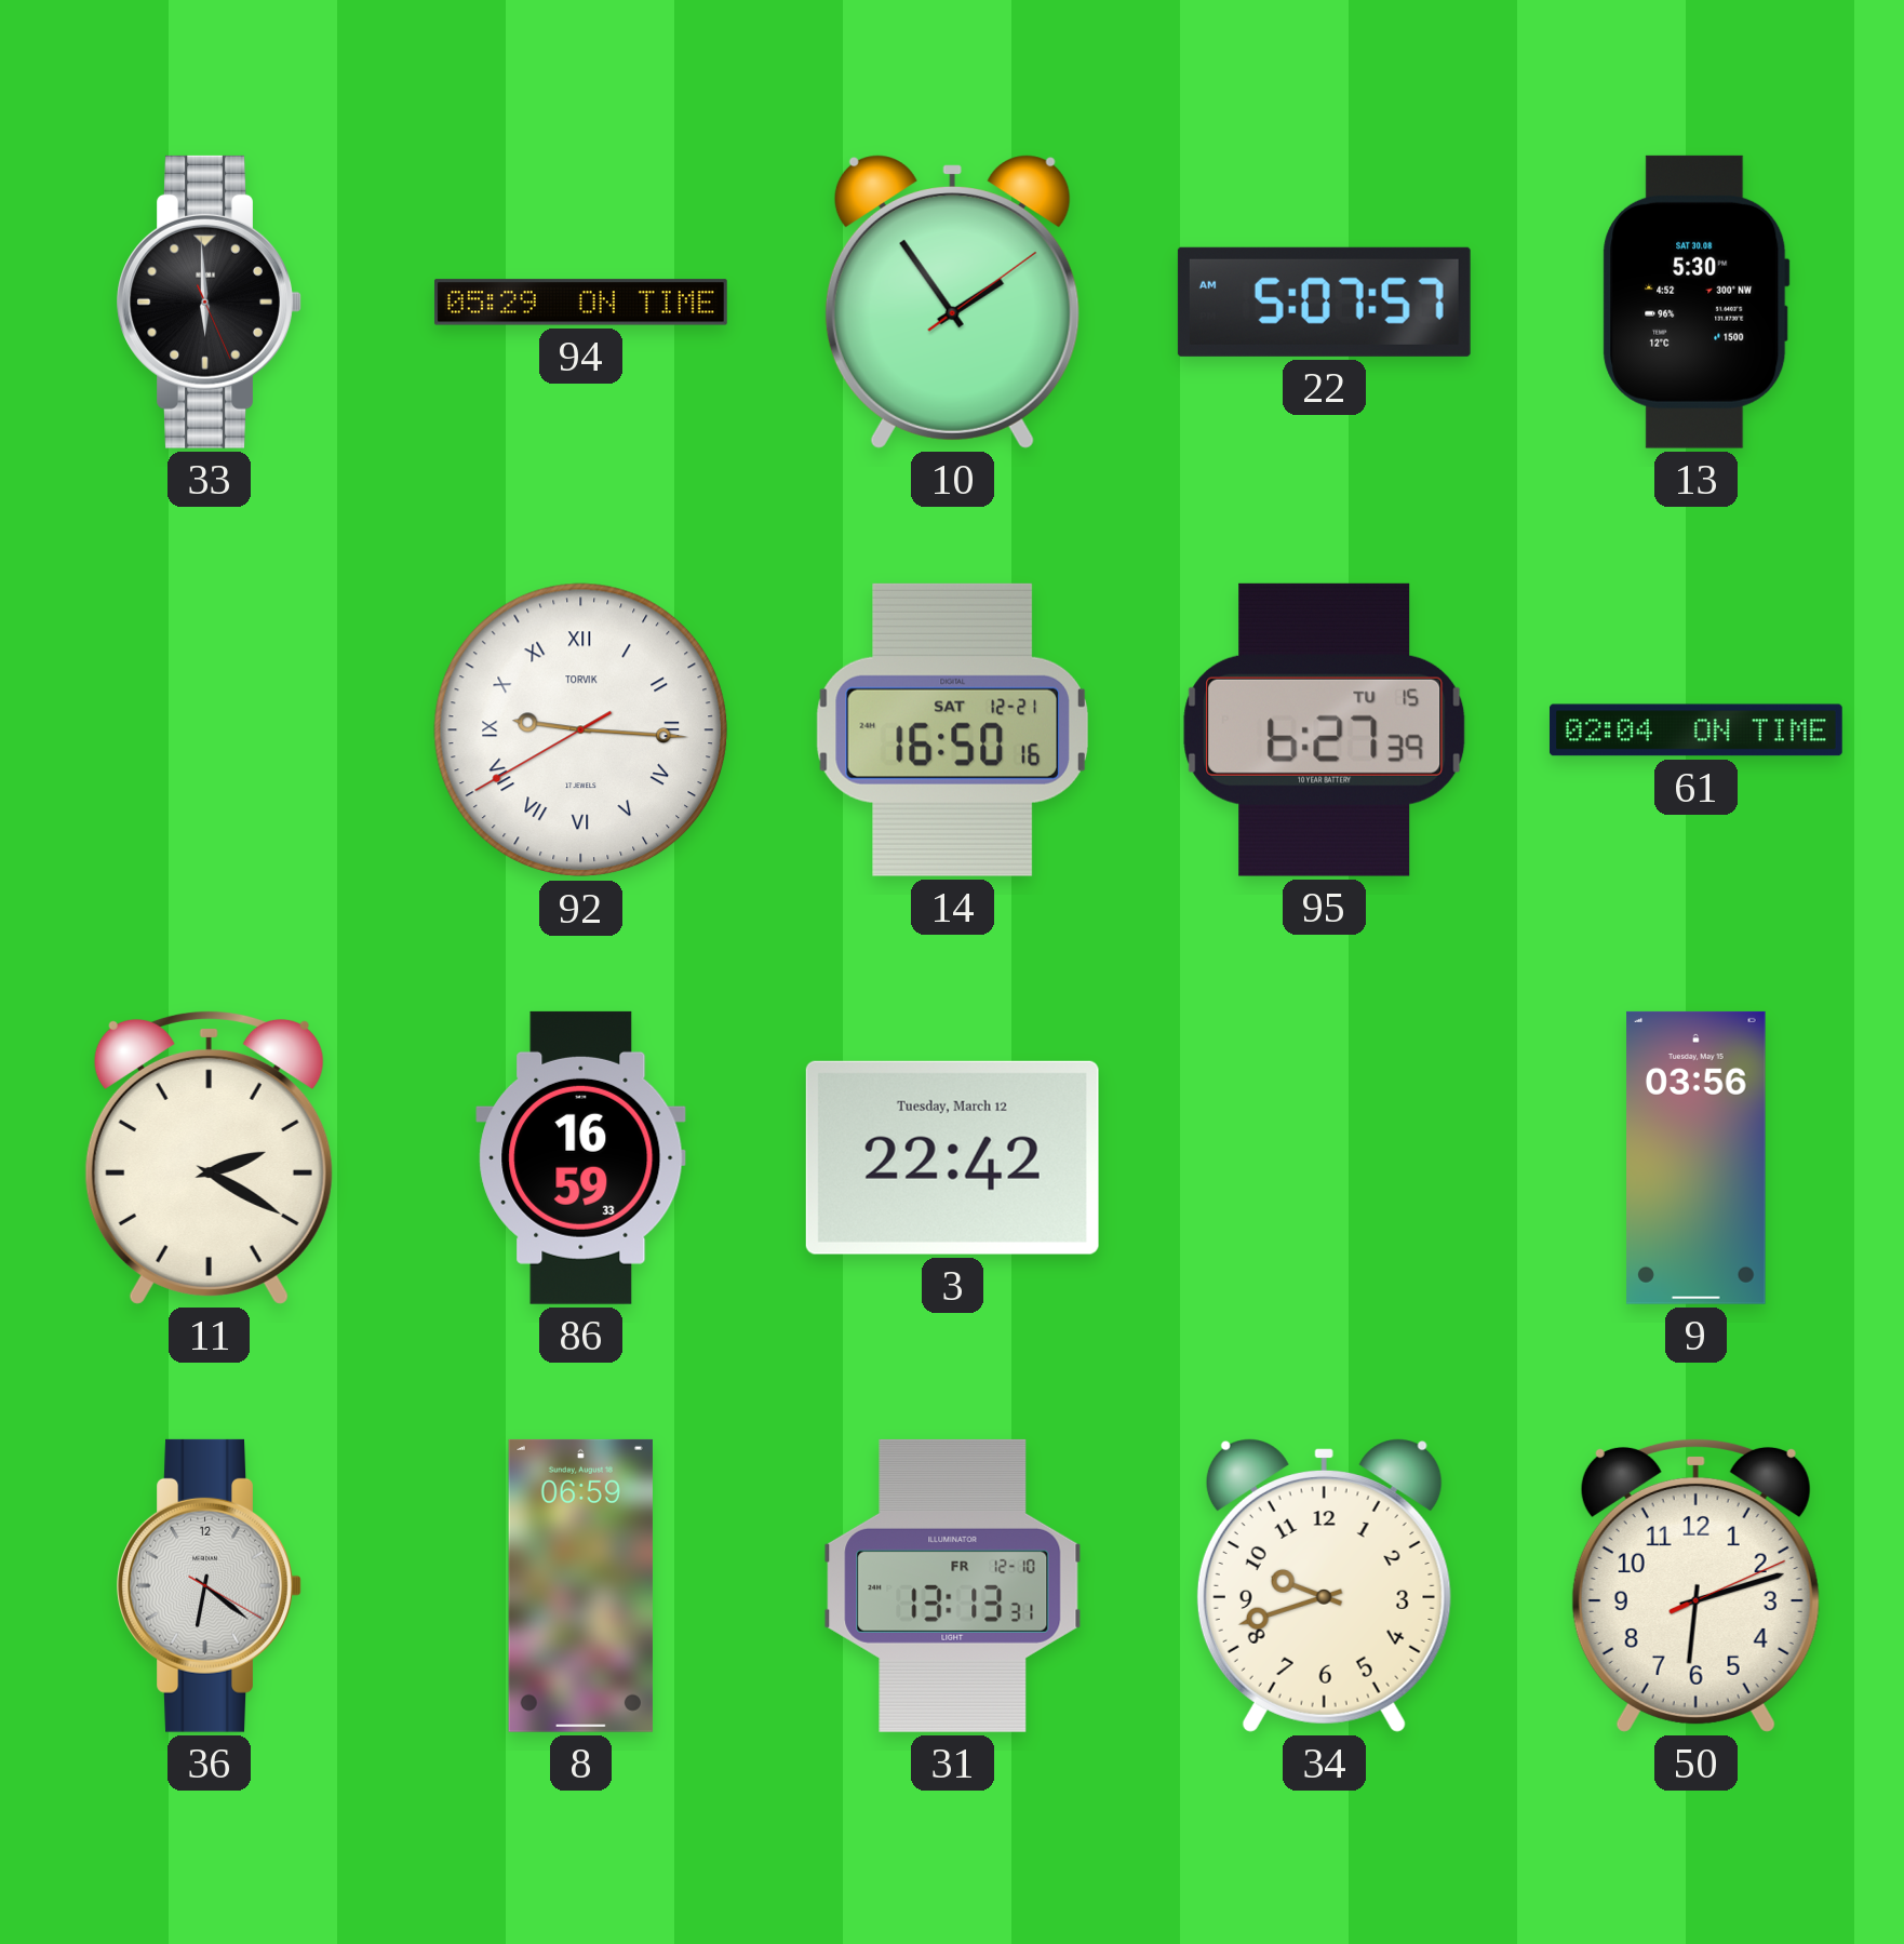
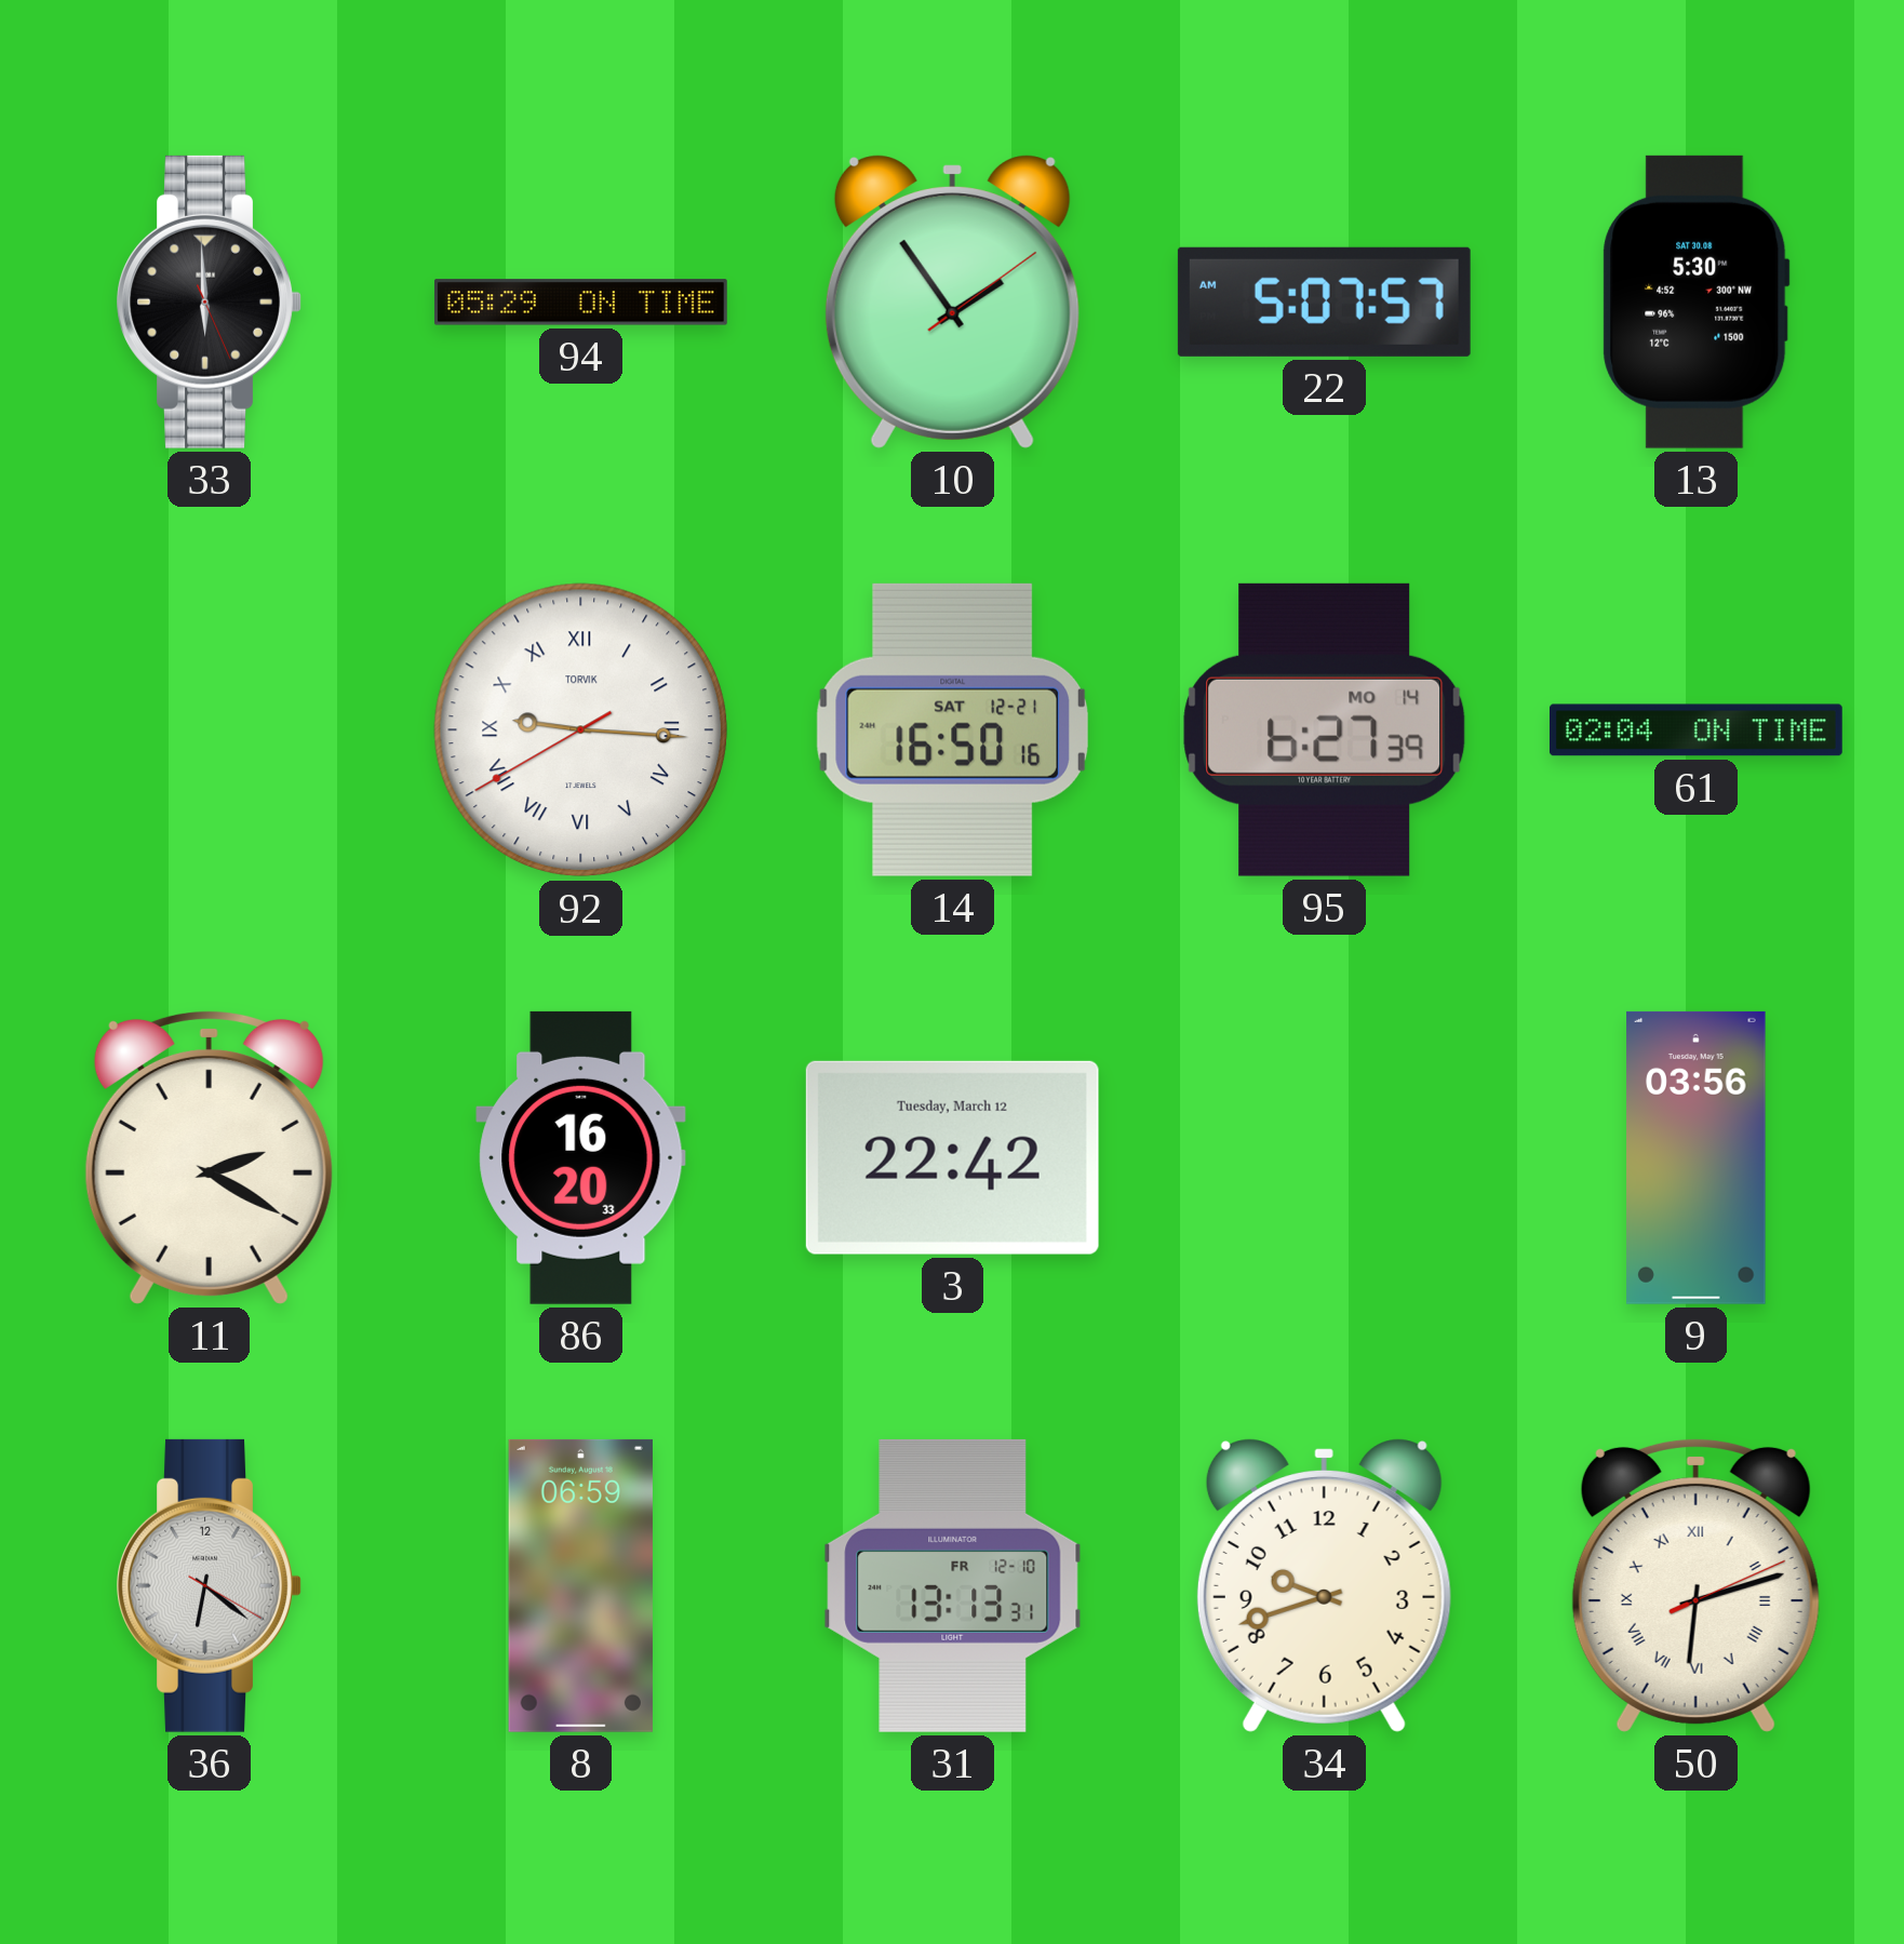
95 date: TU 15 -> MO 14 (1325, 729)
86: 16:59 -> 16:20 (581, 1157)
50 numerals: Arabic -> Roman (1695, 1586)
